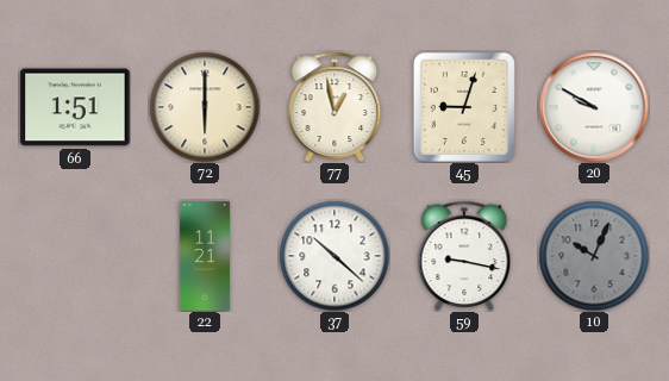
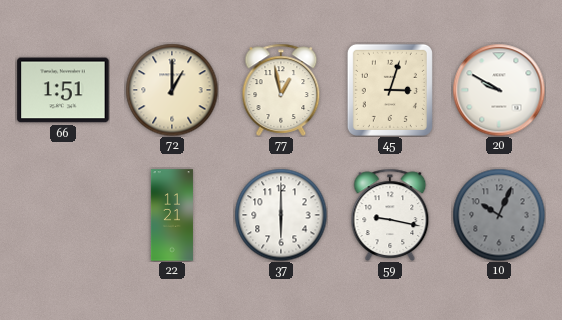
72: 6:00 -> 1:00 (172, 90)
45: 9:03 -> 3:03 (390, 90)
37: 10:22 -> 6:00 (281, 215)
